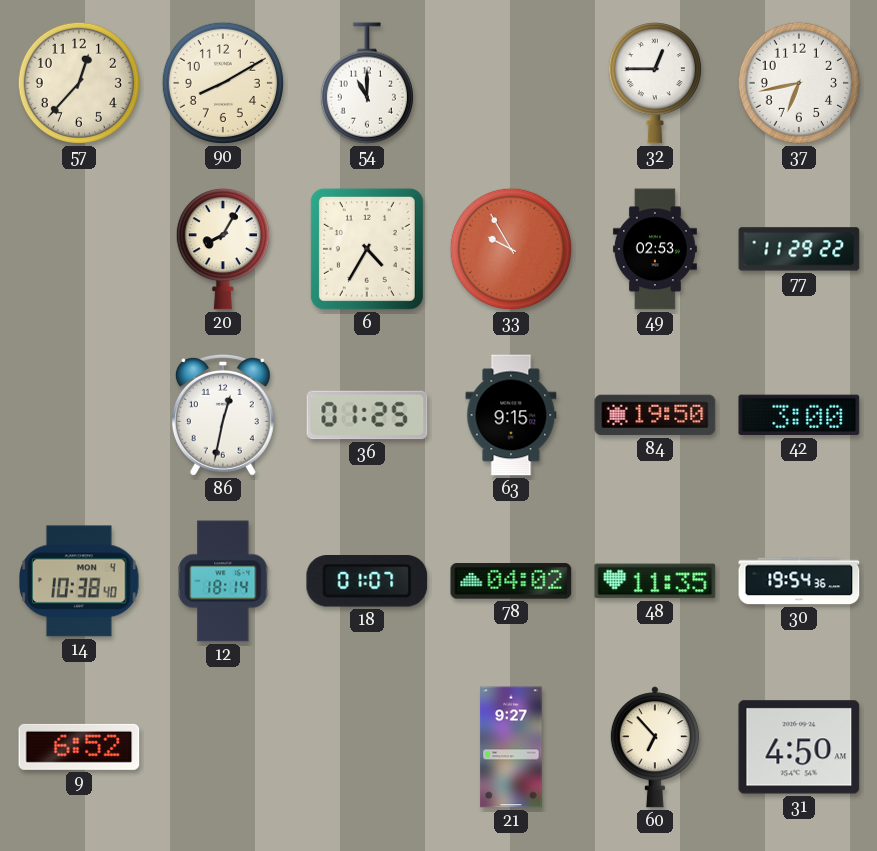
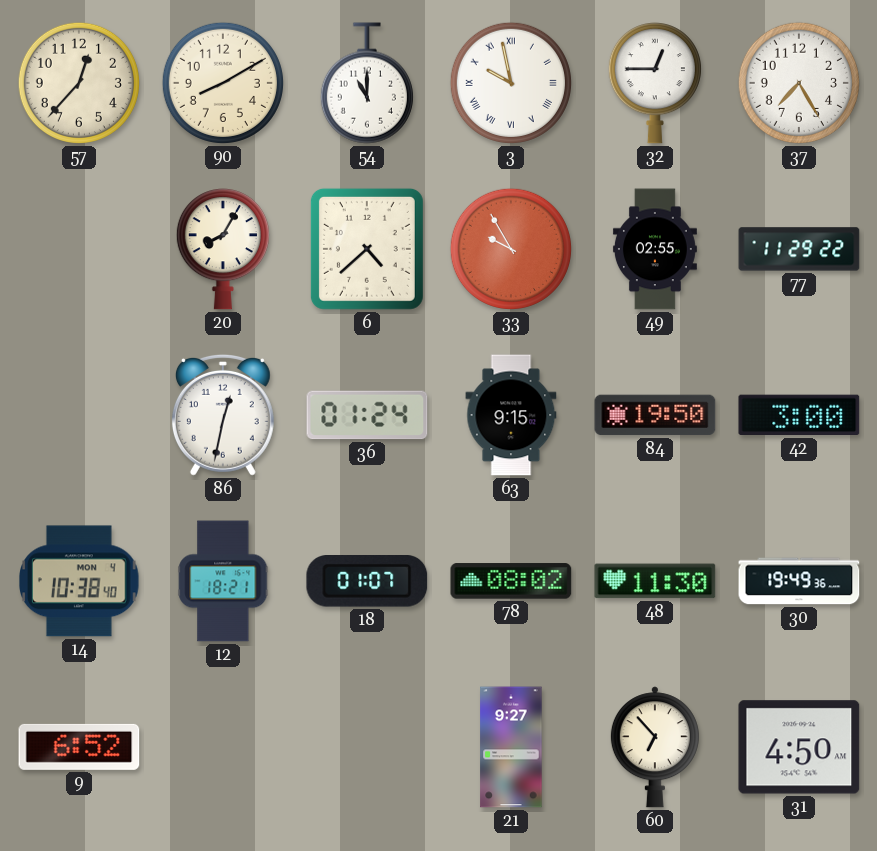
3: none -> 9:58 (511, 83)
37: 6:43 -> 7:25 (799, 83)
6: 4:35 -> 4:38 (367, 249)
49: 02:53 -> 02:55 (655, 249)
36: 01:25 -> 01:24 (367, 415)
12: 18:14 -> 18:21 (223, 581)
78: 04:02 -> 08:02 (511, 581)
48: 11:35 -> 11:30 (655, 581)
30: 19:54 -> 19:49 (799, 581)
